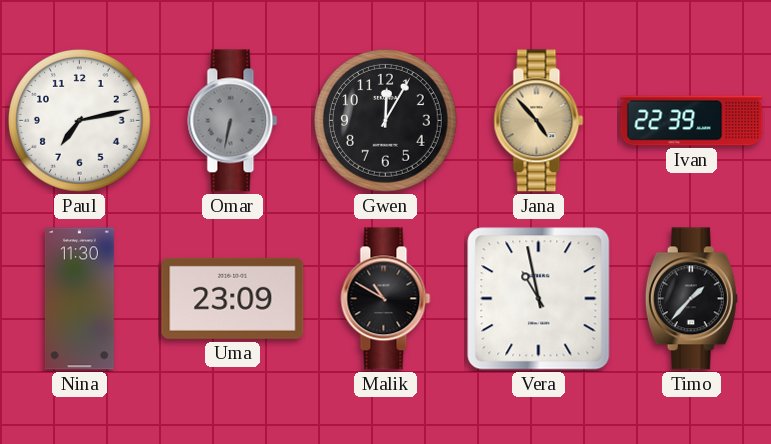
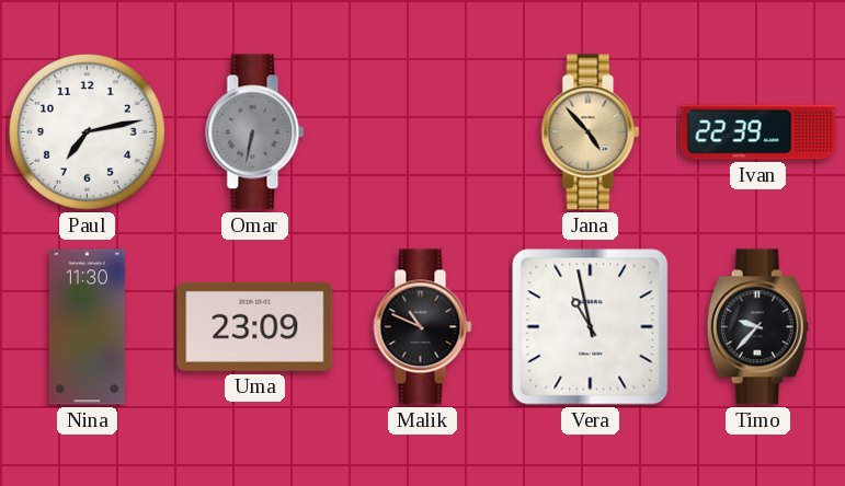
Gwen: 12:05 -> none (385, 120)
Malik: 10:50 -> 10:49 (423, 327)
Timo: 1:37 -> 9:37 (757, 327)
